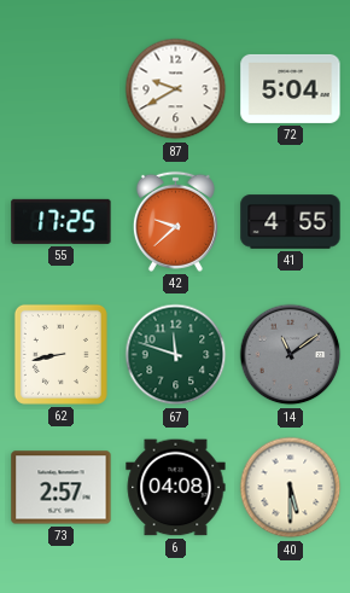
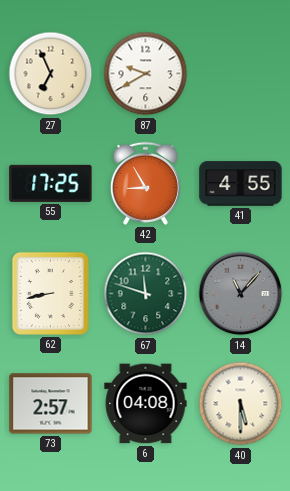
27: none -> 6:56 (51, 74)
72: 5:04 -> none (291, 88)
42: 9:38 -> 8:55 (145, 183)
14: 11:09 -> 11:07 (241, 294)
